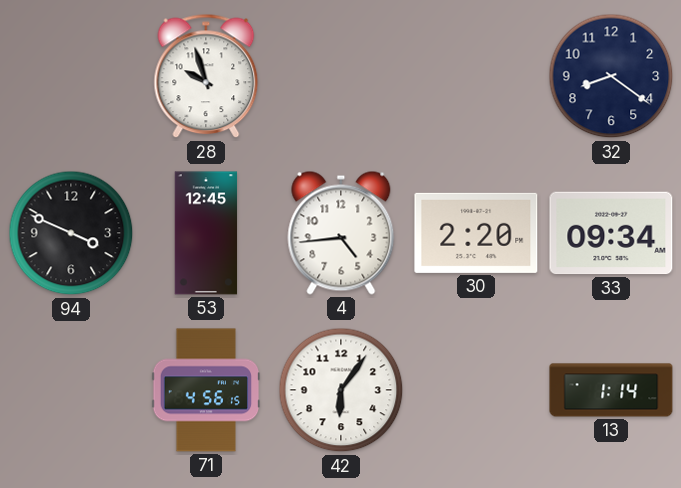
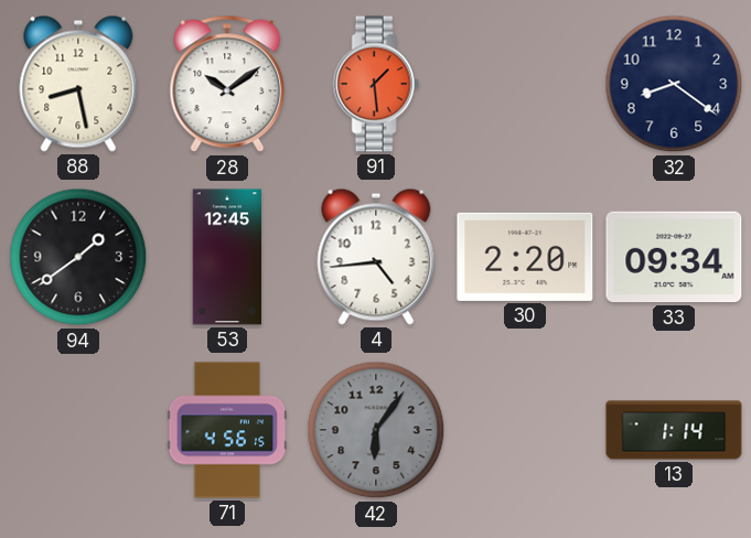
88: none -> 8:28 (78, 84)
28: 9:57 -> 10:09 (227, 84)
91: none -> 1:29 (376, 84)
94: 3:49 -> 1:39 (78, 257)
42 dial: white -> grey (376, 430)
